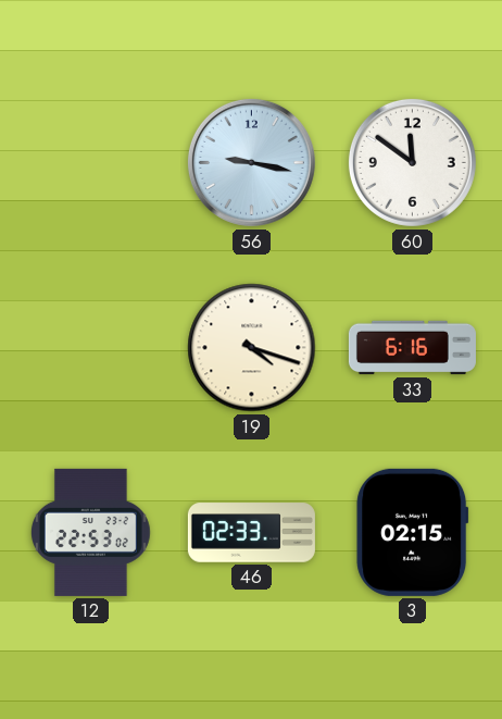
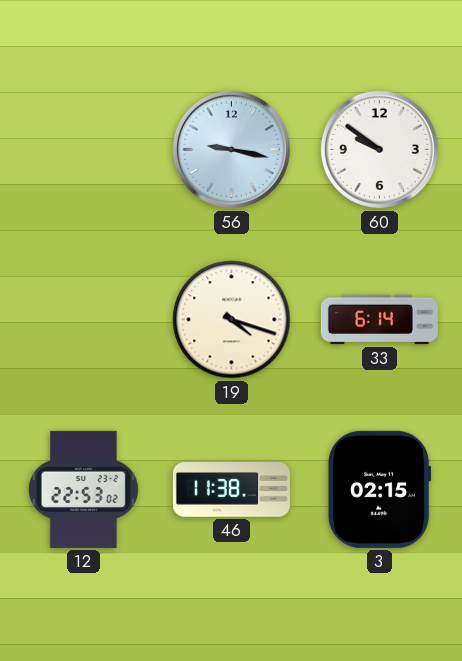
60: 11:51 -> 9:51 (379, 149)
33: 6:16 -> 6:14 (379, 320)
46: 02:33 -> 11:38 (231, 490)
